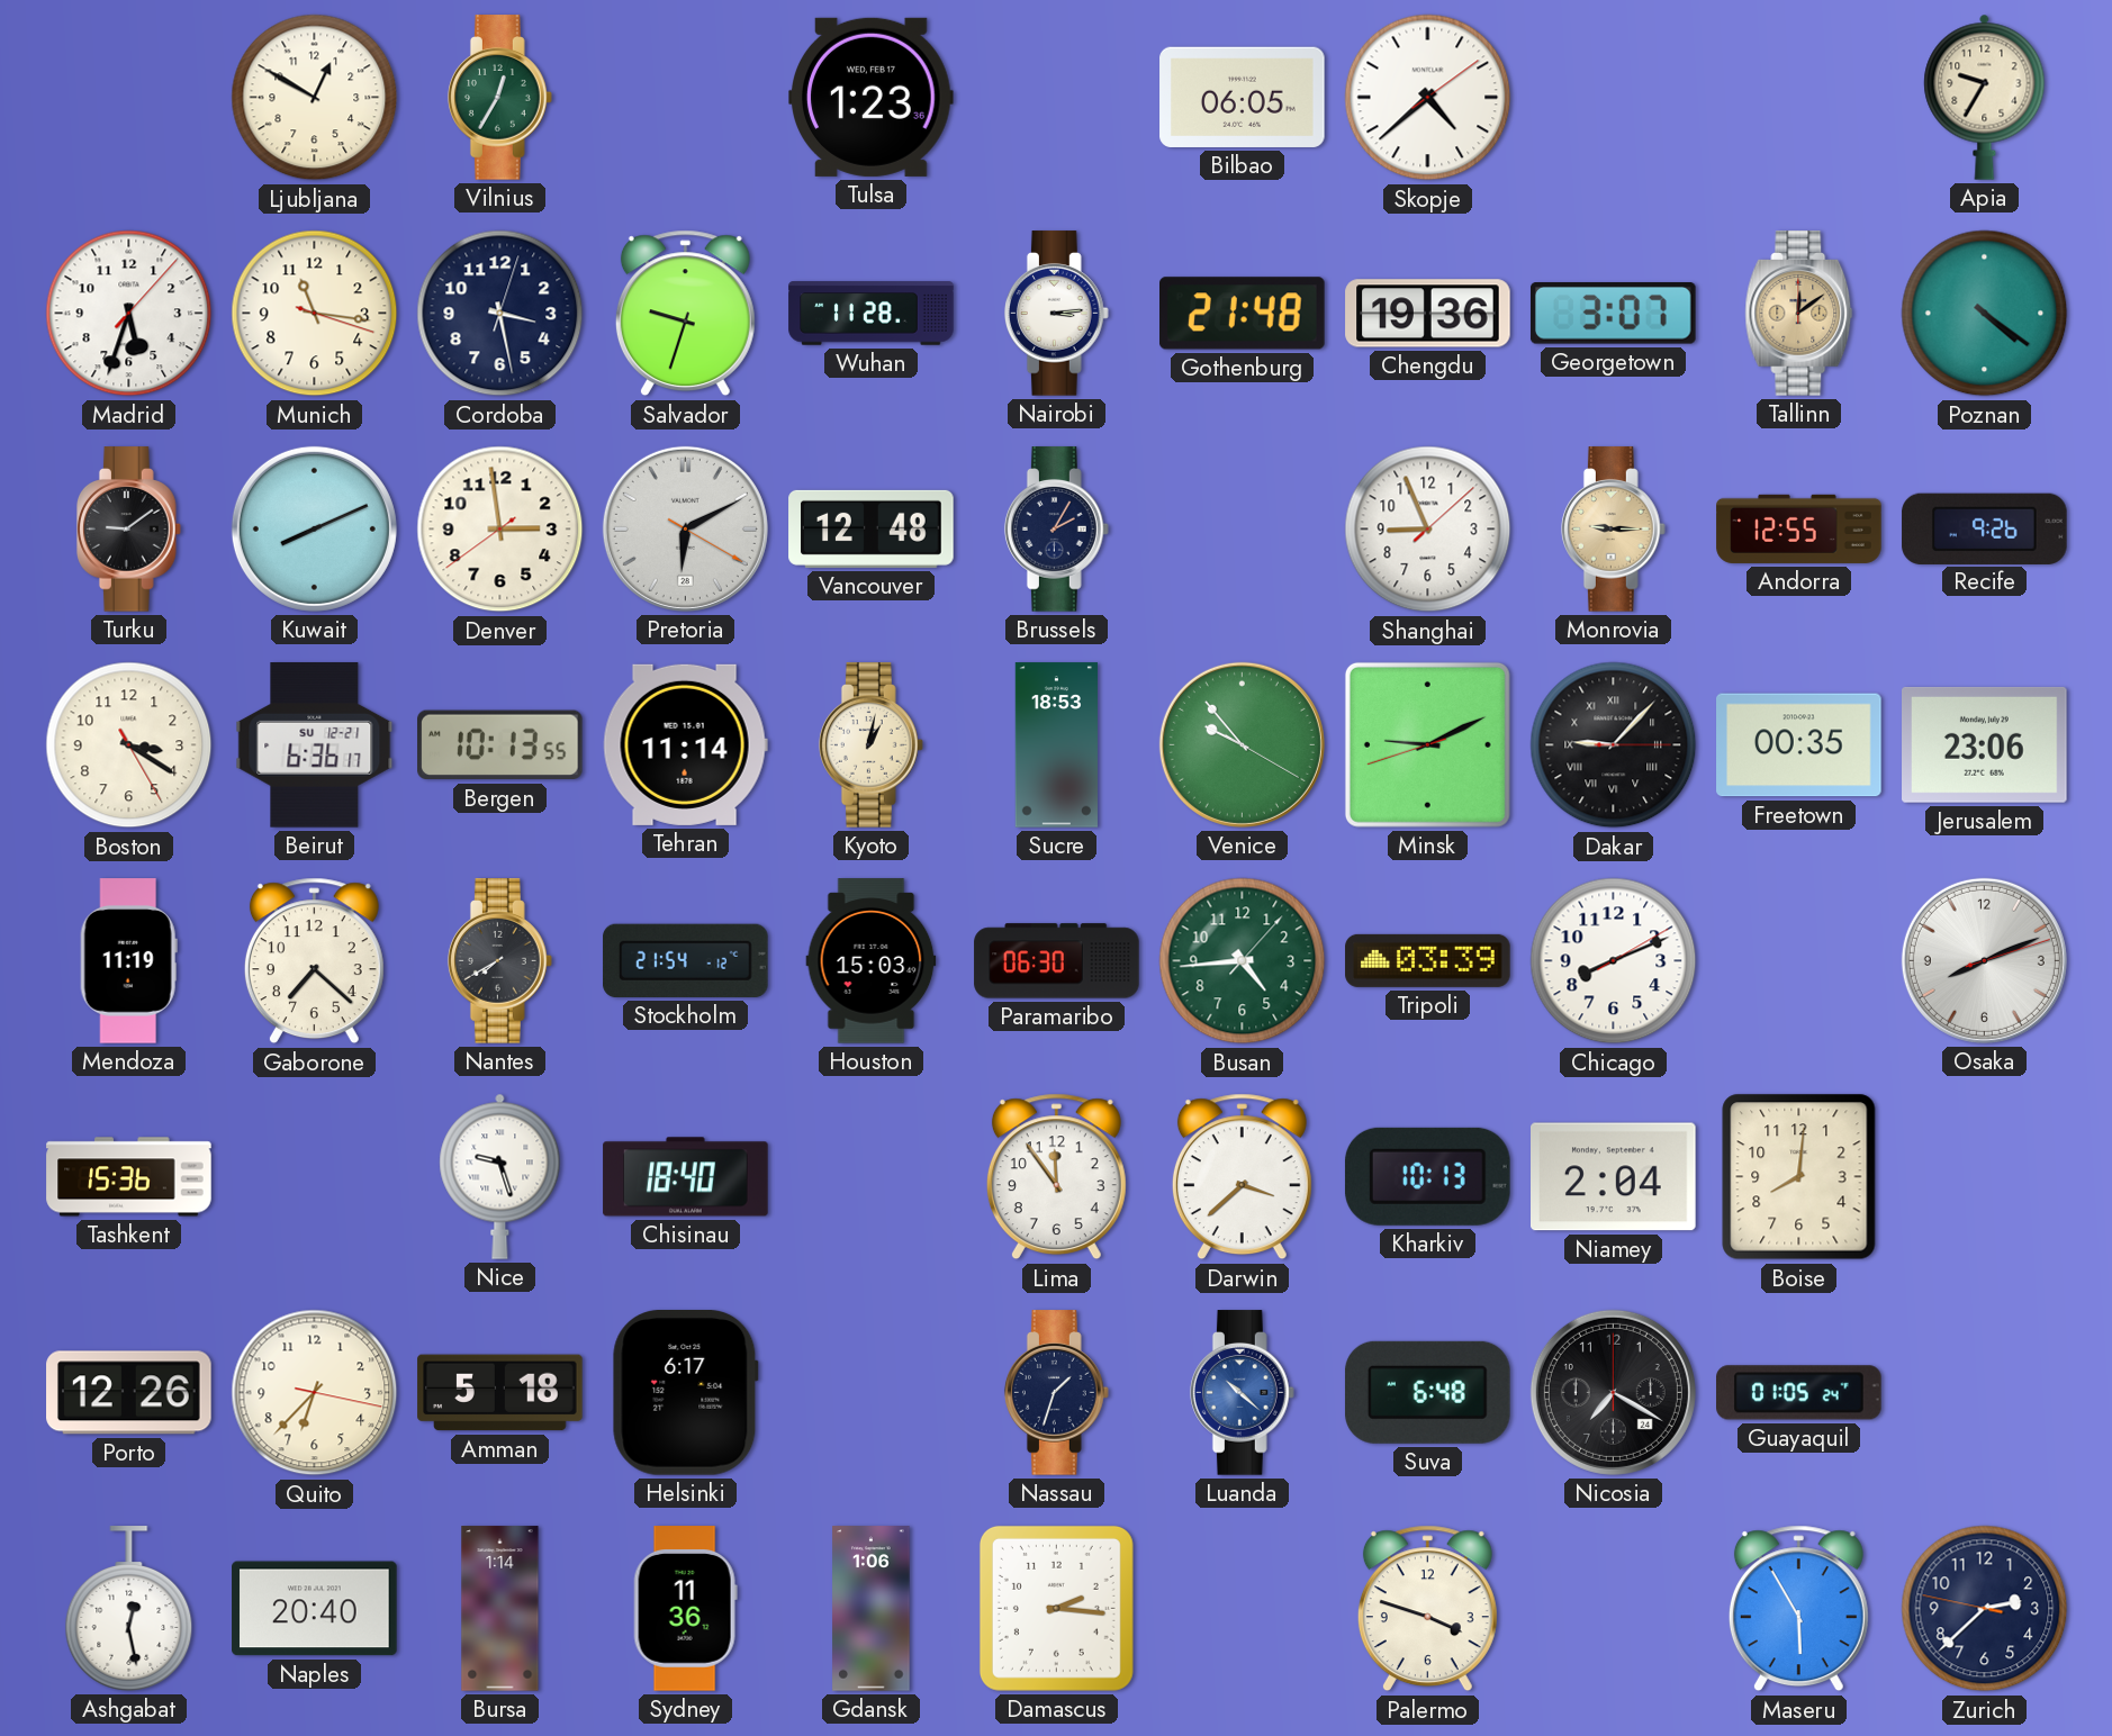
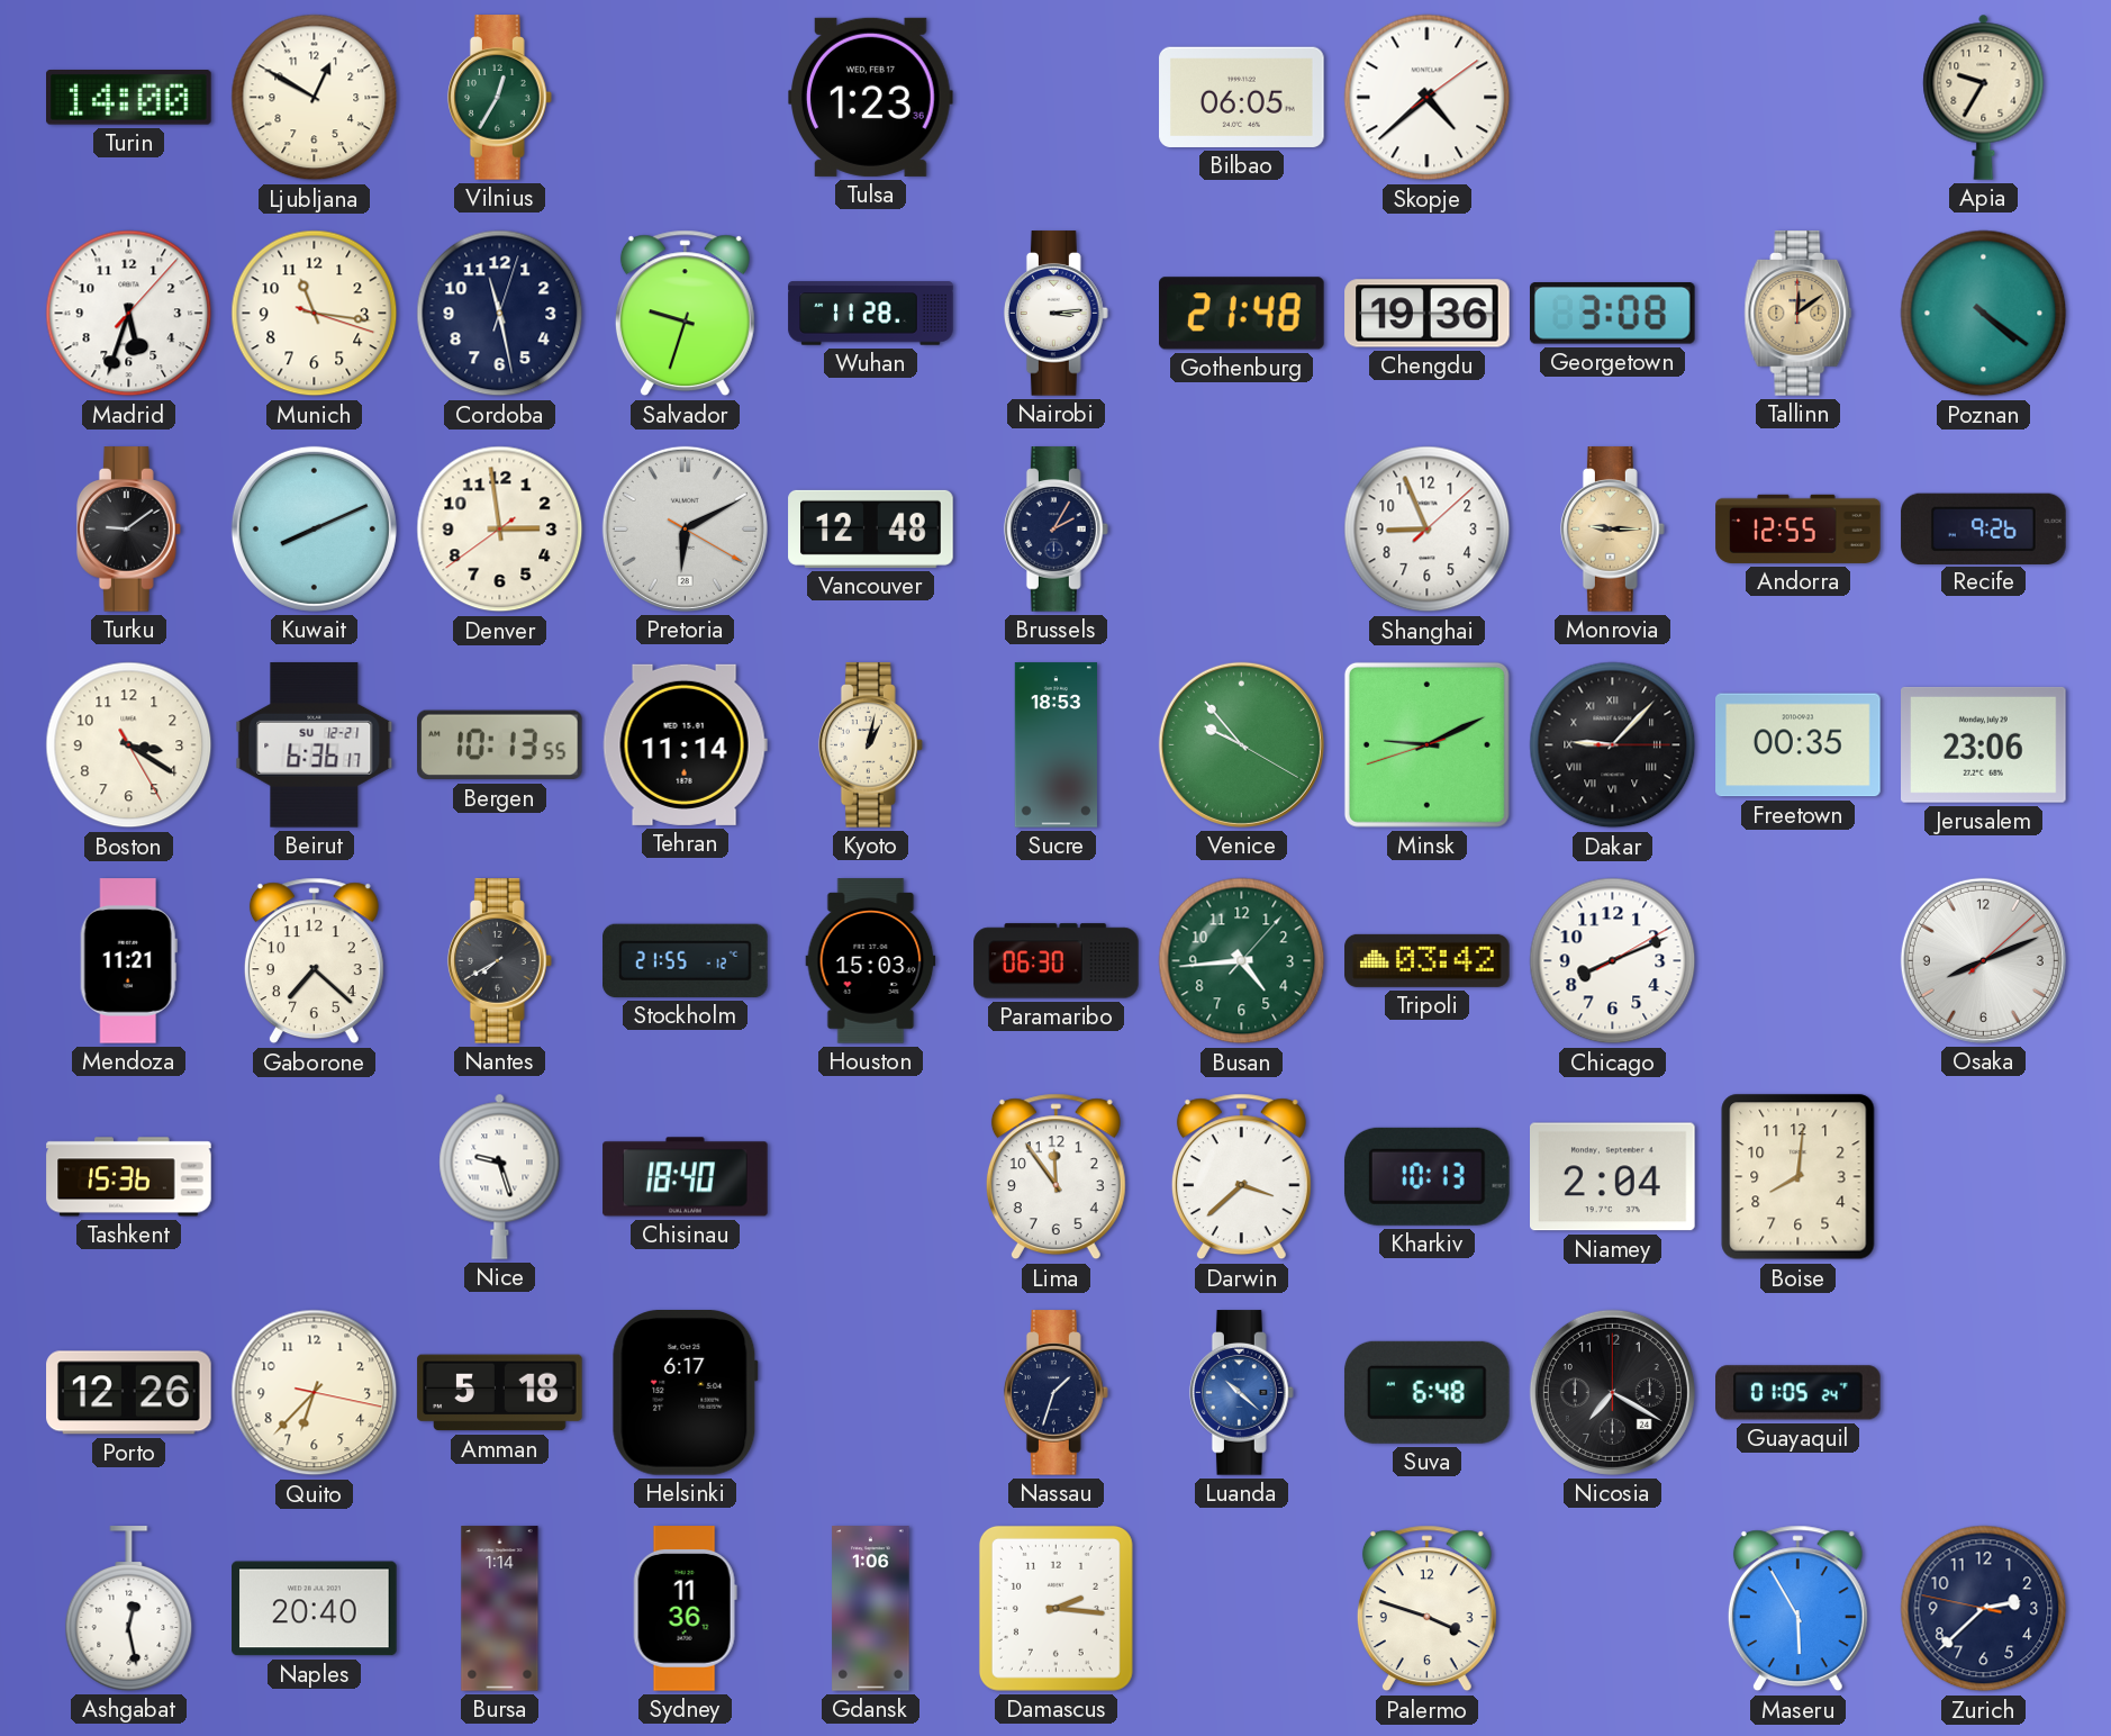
Turin: none -> 14:00 (129, 98)
Cordoba: 3:28 -> 11:28 (500, 314)
Georgetown: 3:07 -> 3:08 (1612, 314)
Mendoza: 11:19 -> 11:21 (128, 961)
Stockholm: 21:54 -> 21:55 (686, 960)
Tripoli: 03:39 -> 03:42 (1428, 960)
Osaka: 8:11:12 -> 8:11:08 (1983, 960)
